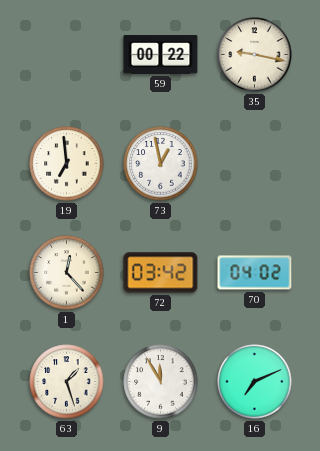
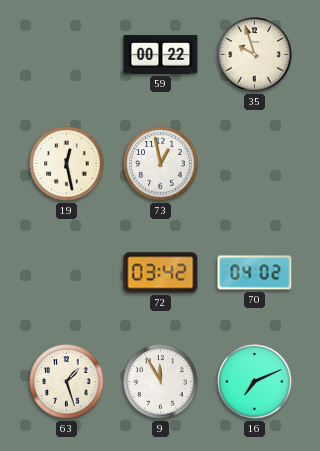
35: 9:17 -> 9:57 (255, 55)
19: 6:59 -> 12:28 (67, 164)
1: 12:23 -> none (67, 273)
